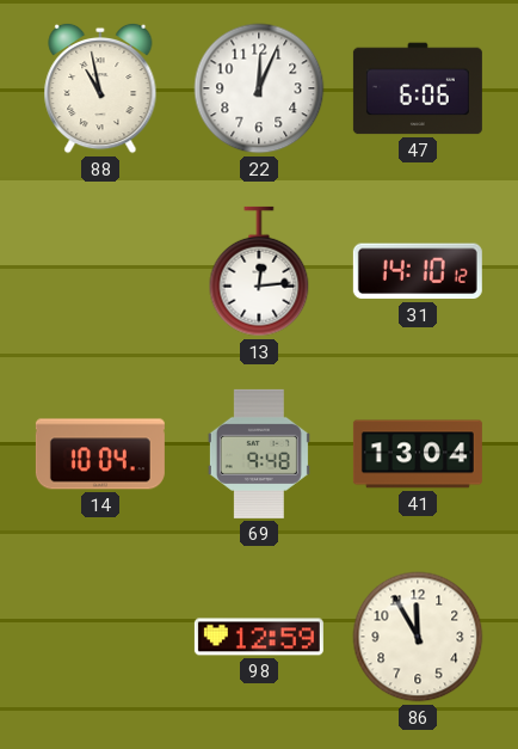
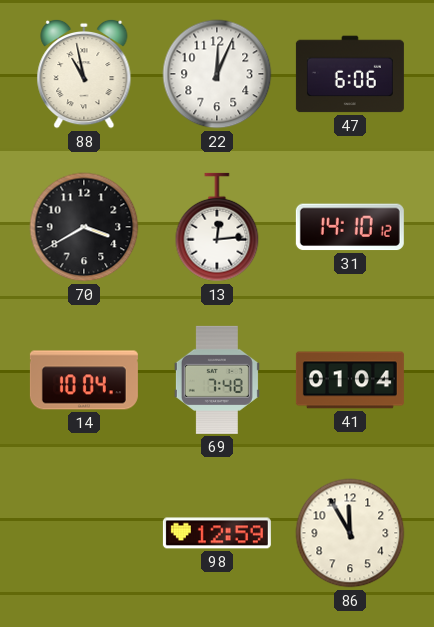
70: none -> 3:40 (84, 227)
69: 9:48 -> 7:48 (217, 380)
41: 13:04 -> 01:04 (350, 380)
